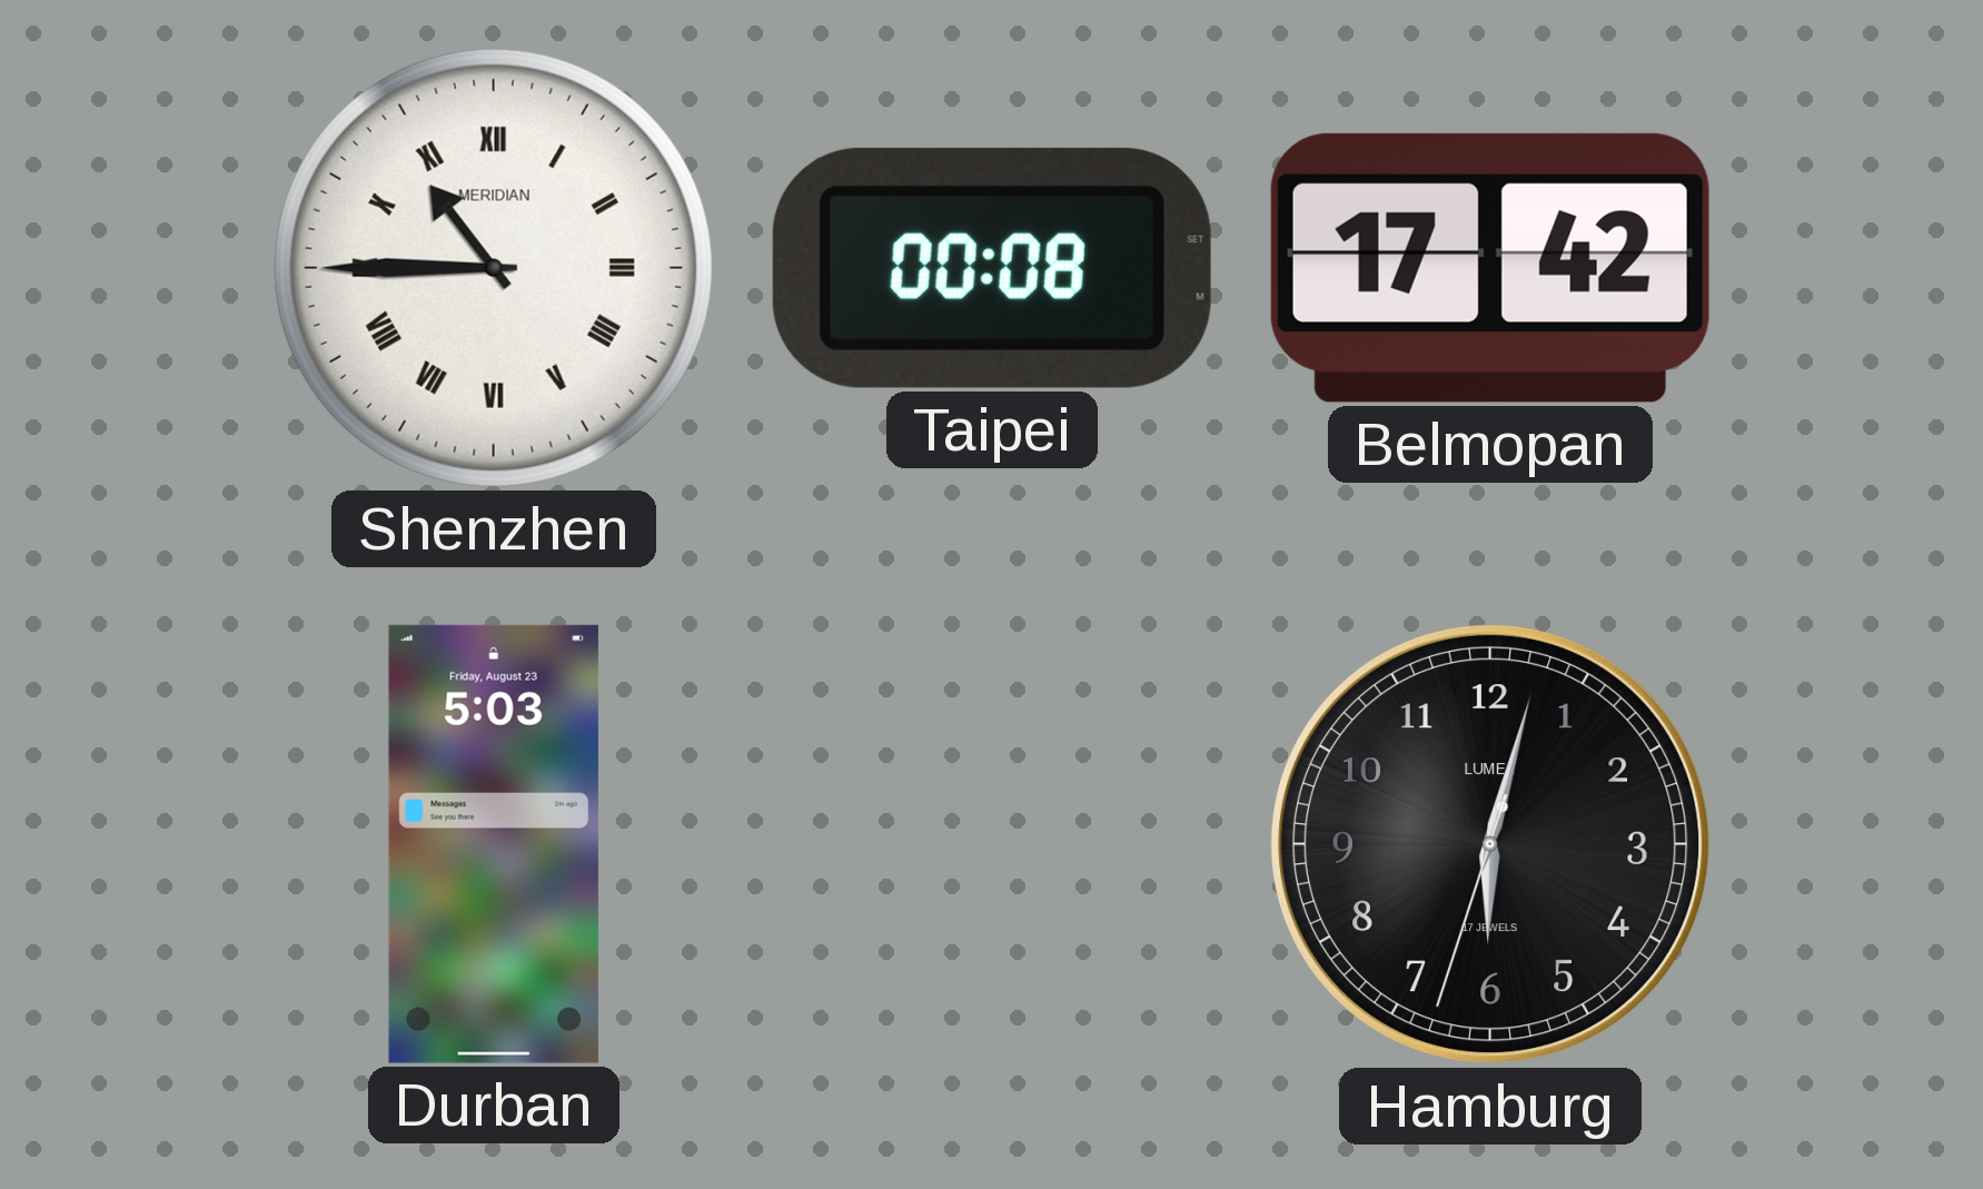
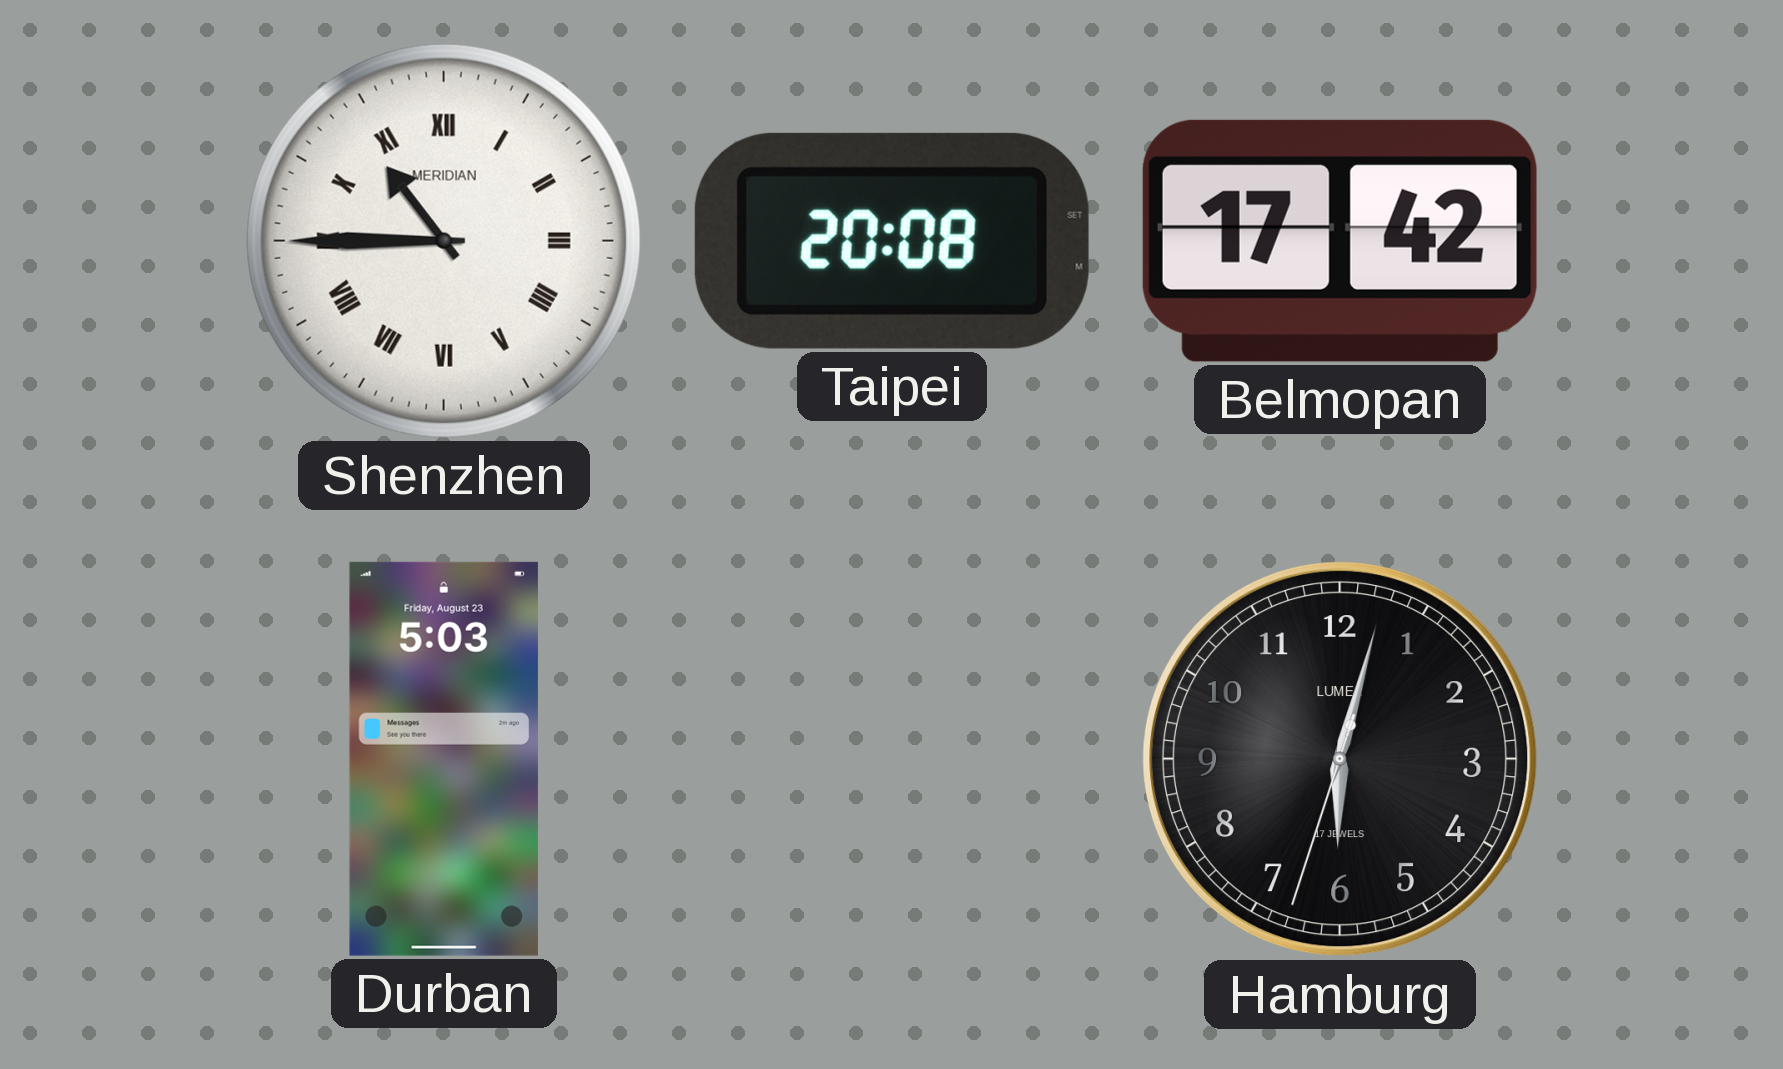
Taipei: 00:08 -> 20:08 (892, 241)
